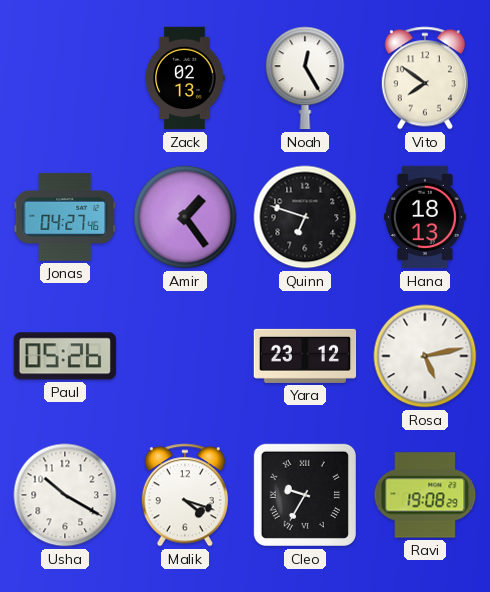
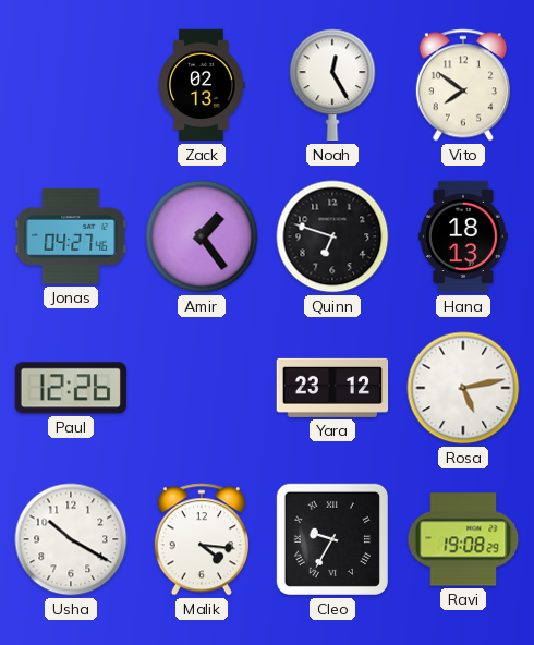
Paul: 05:26 -> 12:26 (71, 388)
Malik: 4:18 -> 4:16 (202, 539)
